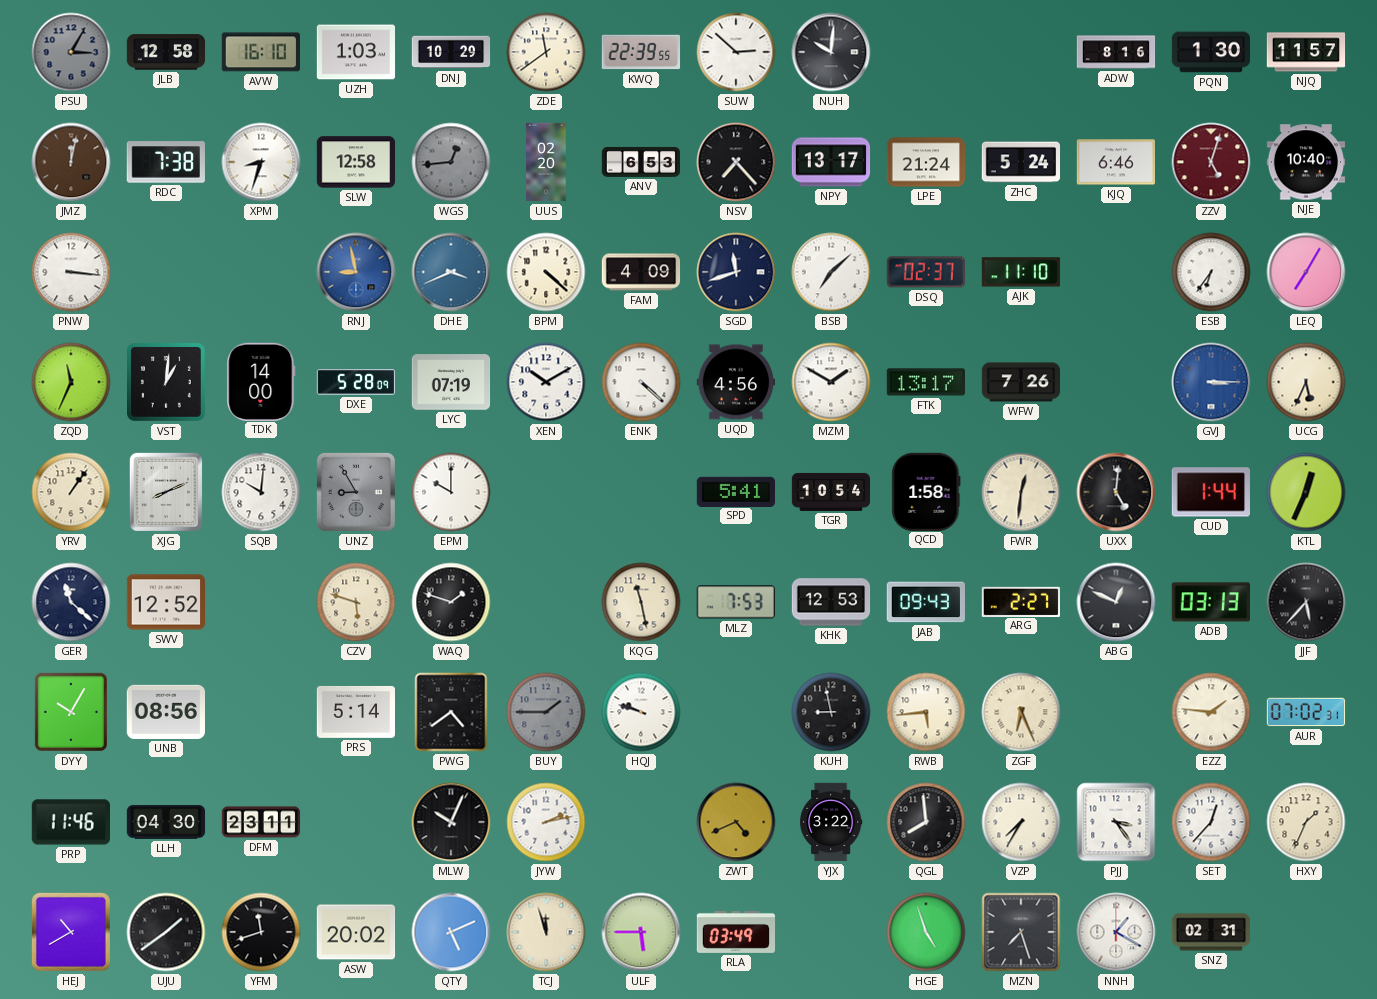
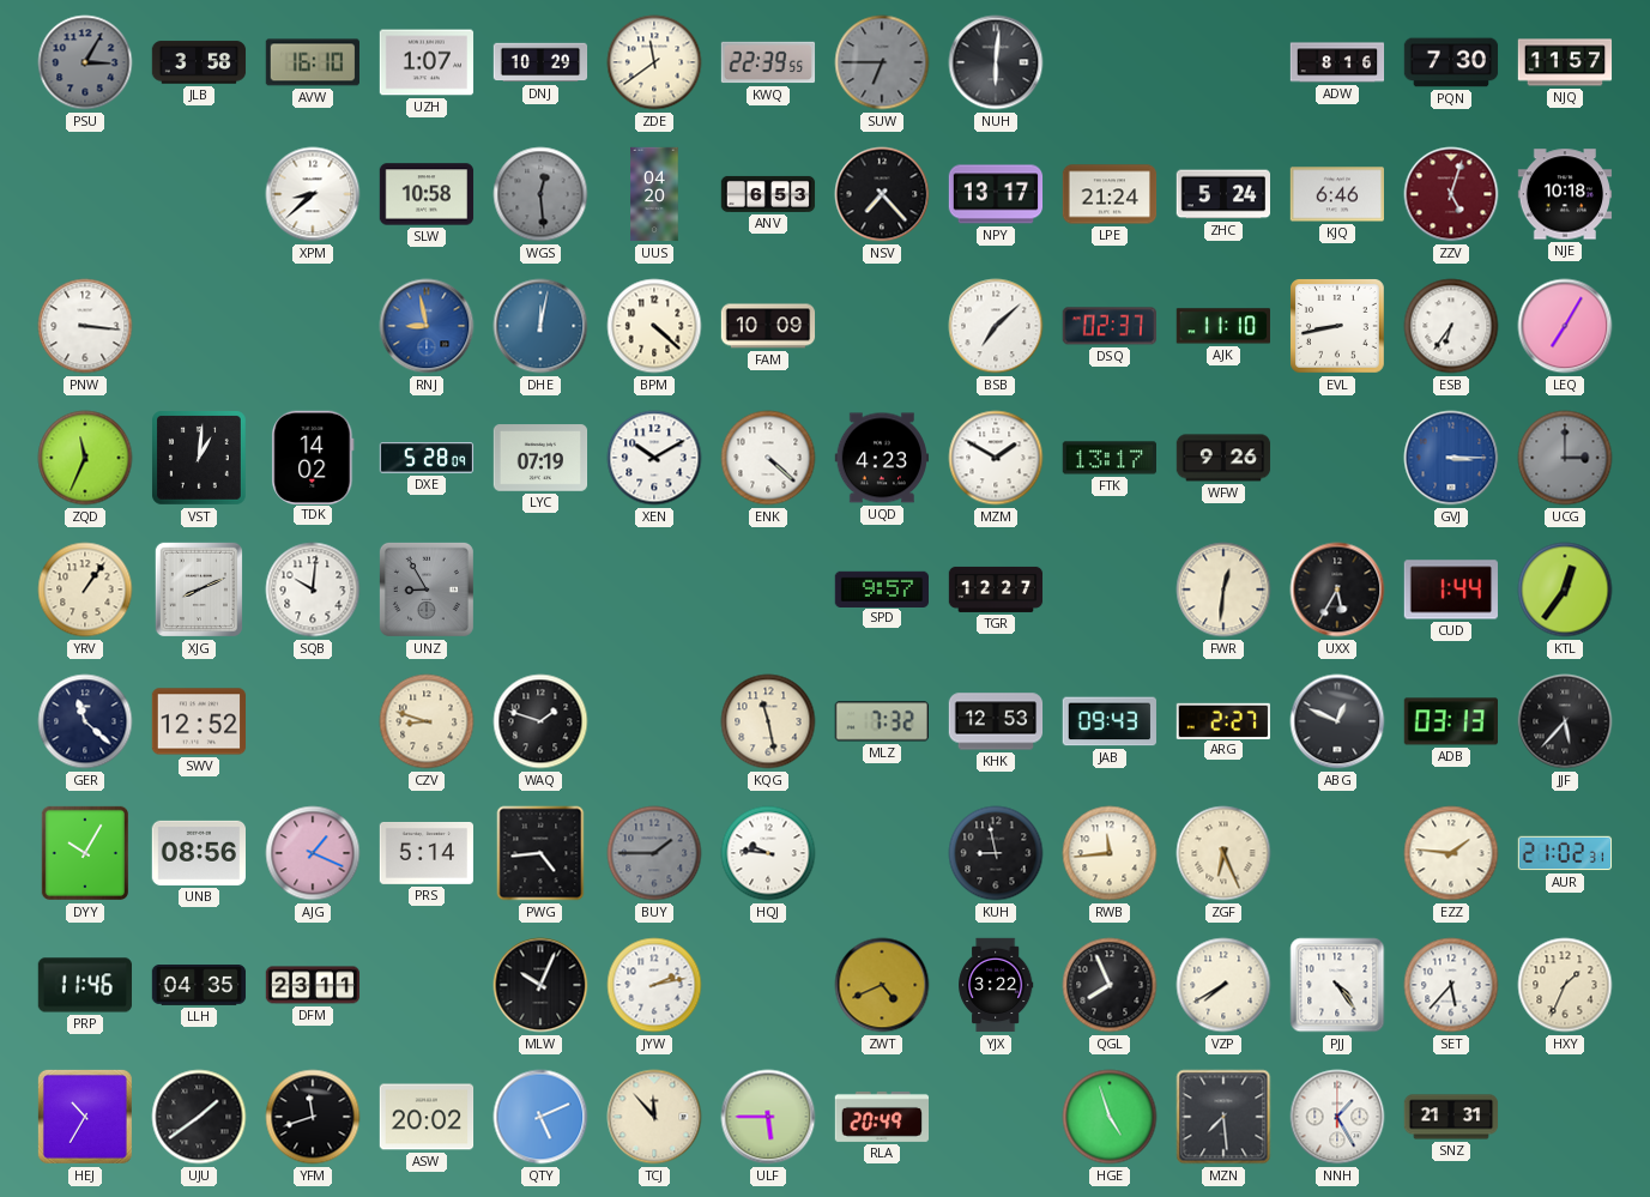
JLB: 12:58 -> 3:58 (199, 62)
UZH: 1:03 -> 1:07 (427, 62)
SUW: 2:52 -> 6:45 (882, 62)
SUW dial: white -> grey (882, 62)
NUH: 10:01 -> 6:01 (996, 62)
PQN: 1:30 -> 7:30 (1451, 62)
JMZ: 12:02 -> none (71, 162)
RDC: 7:38 -> none (166, 162)
XPM: 8:33 -> 8:38 (313, 194)
SLW: 12:58 -> 10:58 (427, 194)
WGS: 12:44 -> 12:29 (540, 194)
UUS: 02:20 -> 04:20 (654, 194)
NJE: 10:40 -> 10:18 (1565, 194)
DHE: 3:41 -> 12:02 (540, 326)
FAM: 4:09 -> 10:09 (768, 326)
SGD: 11:42 -> none (736, 272)
EVL: none -> 8:43 (1338, 327)
TDK: 14:00 -> 14:02 (313, 457)
UQD: 4:56 -> 4:23 (881, 458)
WFW: 7:26 -> 9:26 (1223, 458)
UCG: 5:34 -> 3:00 (1565, 458)
UCG dial: cream -> grey (1565, 458)
EPM: 10:00 -> none (451, 492)
SPD: 5:41 -> 9:57 (881, 588)
TGR: 10:54 -> 12:27 (996, 590)
QCD: 1:58 -> none (926, 491)
UXX: 5:01 -> 5:35 (1337, 590)
KTL: 12:34 -> 12:36 (1565, 590)
CZV: 5:48 -> 8:48 (427, 721)
MLZ: 7:53 -> 7:32 (882, 721)
AJG: none -> 1:19 (313, 853)
PWG: 4:39 -> 4:44 (540, 853)
HQJ: 9:48 -> 9:46 (768, 853)
RWB: 5:44 -> 11:44 (1110, 853)
AUR: 07:02 -> 21:02 (1565, 853)
LLH: 04:30 -> 04:35 (199, 985)
QGL: 7:59 -> 7:56 (1110, 985)
VZP: 7:35 -> 7:40 (1223, 985)
PJJ: 3:24 -> 4:24 (1337, 985)
SET: 12:37 -> 5:37 (1451, 985)
HEJ: 10:40 -> 10:35 (85, 1117)
TCJ: 11:57 -> 11:53 (654, 1117)
RLA: 03:49 -> 20:49 (882, 1117)
MZN: 7:27 -> 7:29 (1223, 1117)
NNH: 1:20 -> 1:25 (1337, 1117)
SNZ: 02:31 -> 21:31 (1451, 1117)
